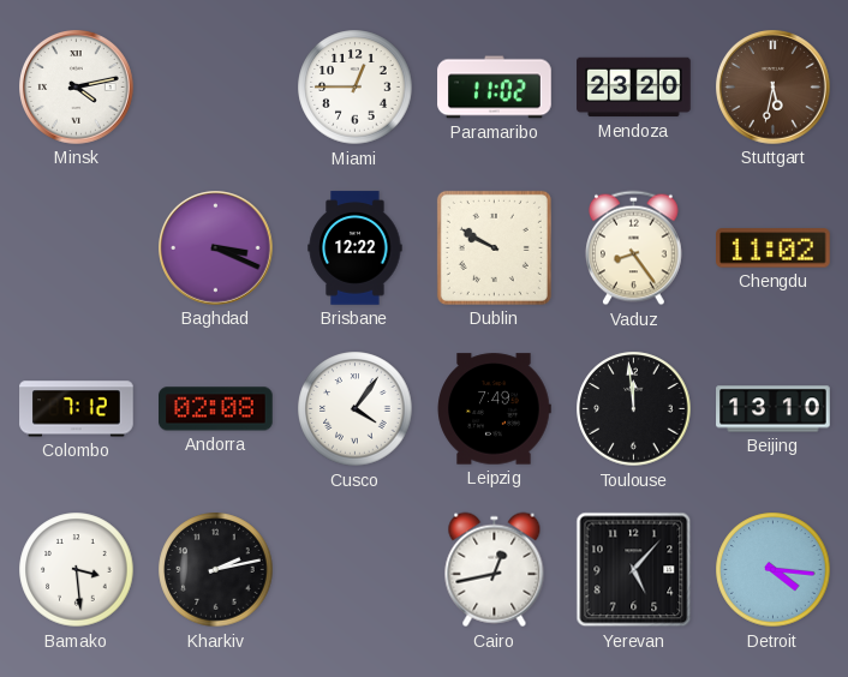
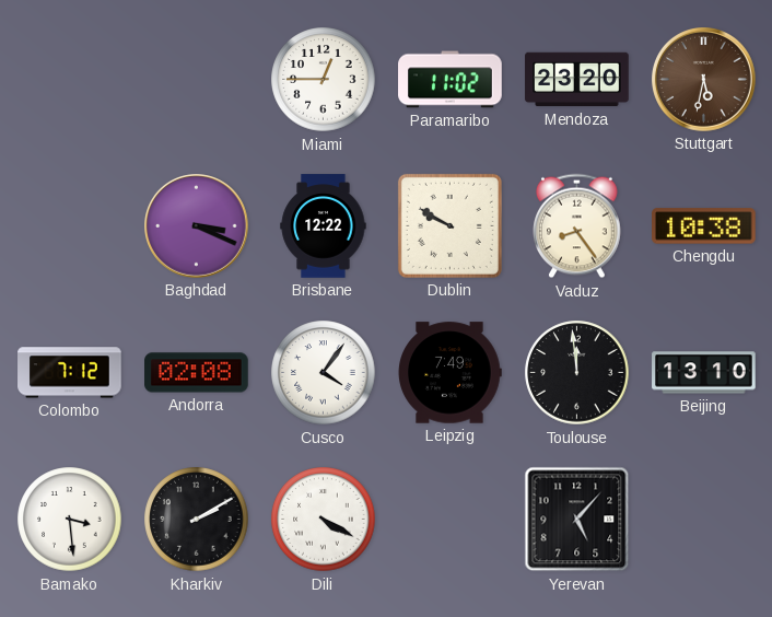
Minsk: 4:13 -> none (77, 88)
Chengdu: 11:02 -> 10:38 (704, 226)
Kharkiv: 2:13 -> 2:10 (197, 520)
Dili: none -> 4:20 (324, 520)
Cairo: 12:43 -> none (495, 570)
Detroit: 4:16 -> none (774, 570)
